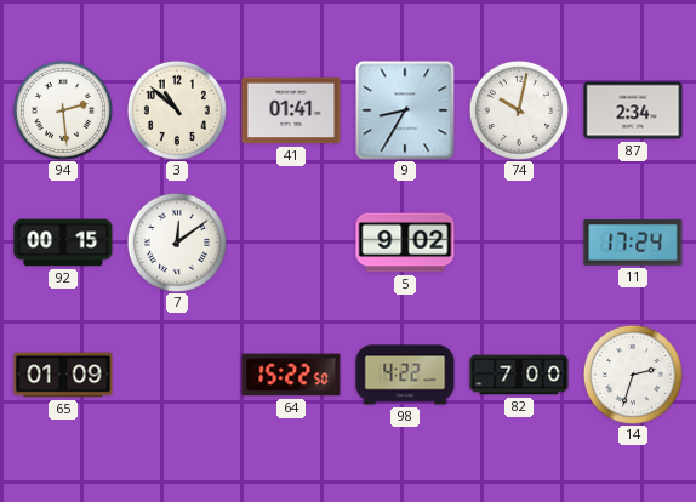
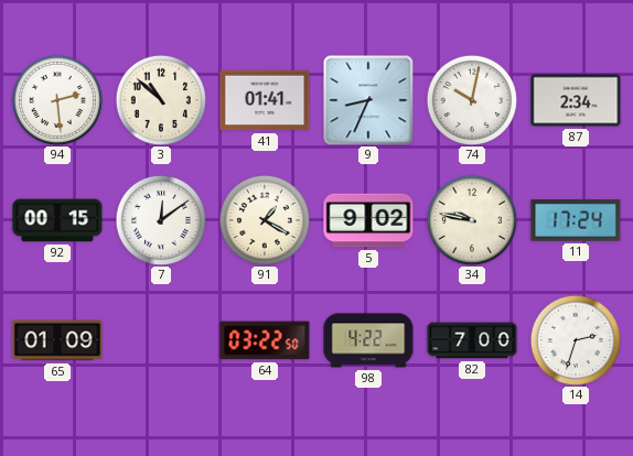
9: 8:35 -> 8:34 (368, 100)
91: none -> 1:20 (265, 220)
34: none -> 9:47 (472, 220)
64: 15:22 -> 03:22 (265, 340)
